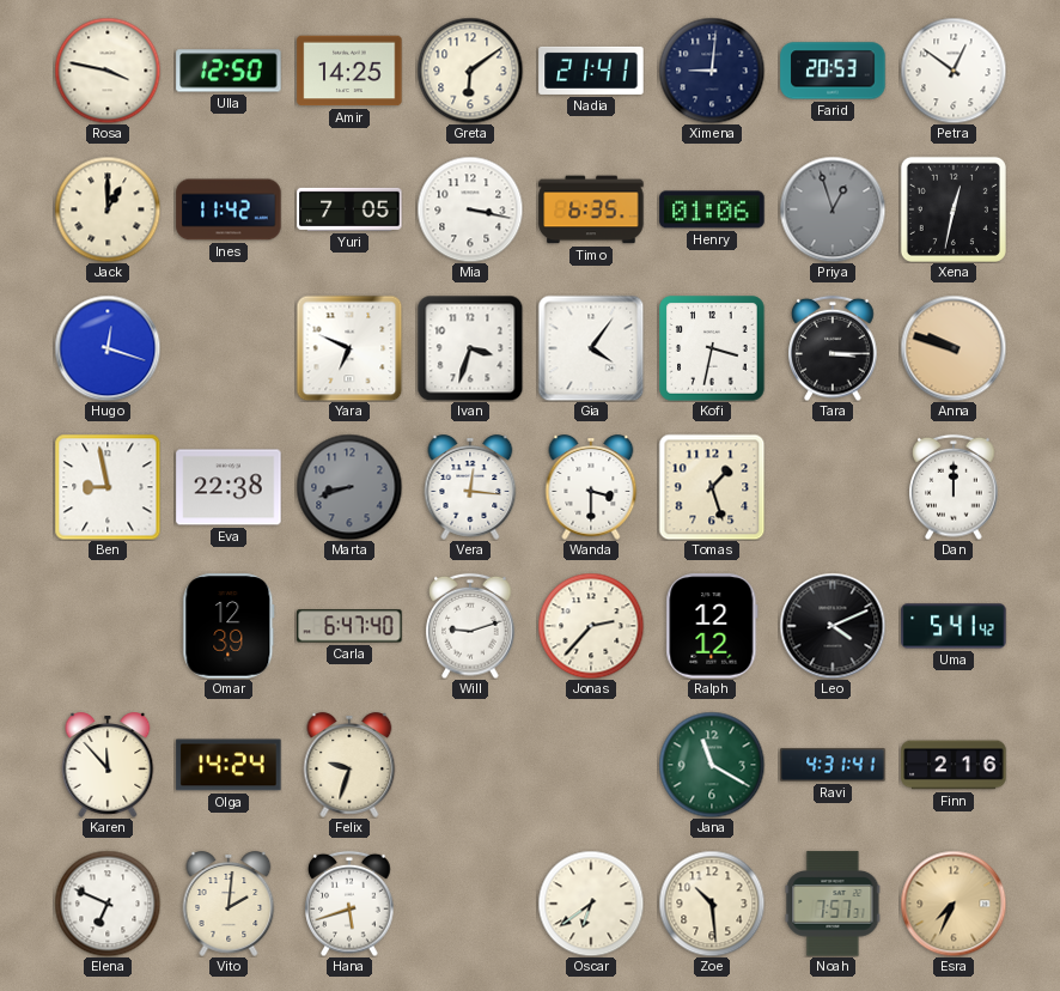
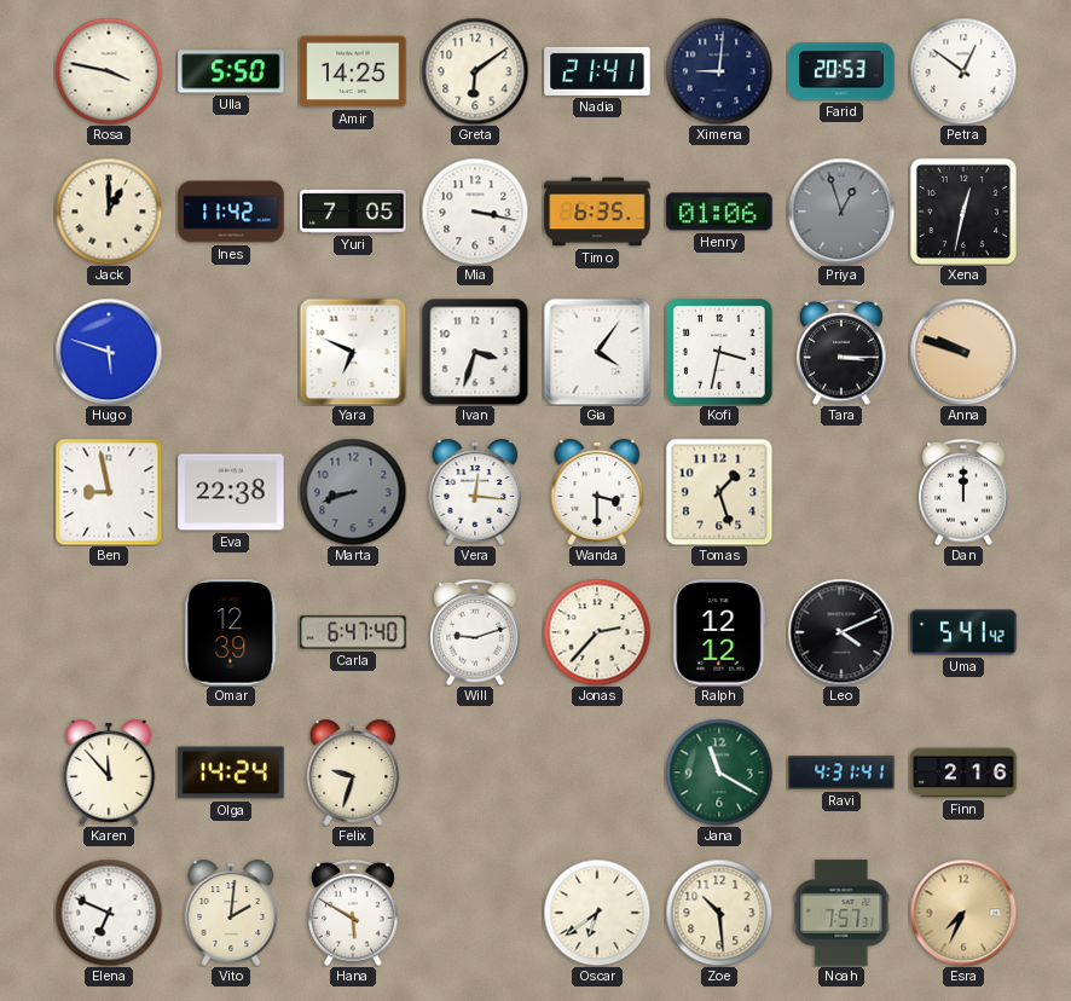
Ulla: 12:50 -> 5:50 (231, 71)
Hugo: 12:18 -> 5:48 (109, 352)
Hana: 5:42 -> 5:50 (353, 913)
